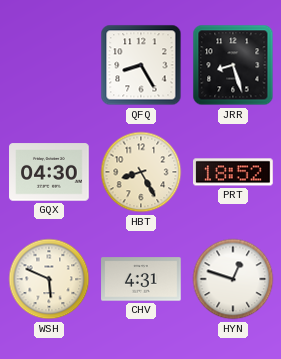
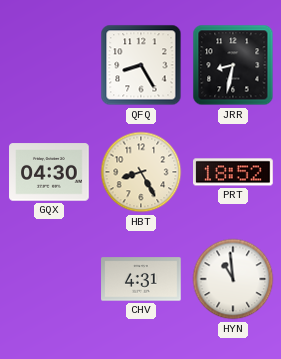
JRR: 8:27 -> 8:32 (233, 65)
WSH: 5:49 -> none (49, 279)
HYN: 12:48 -> 10:59 (233, 279)
